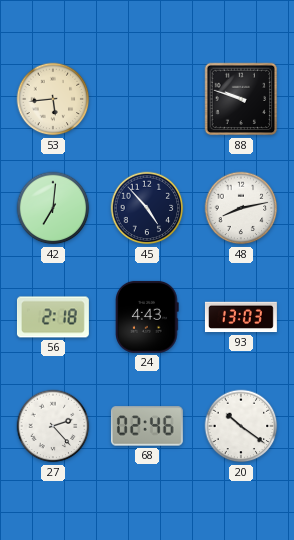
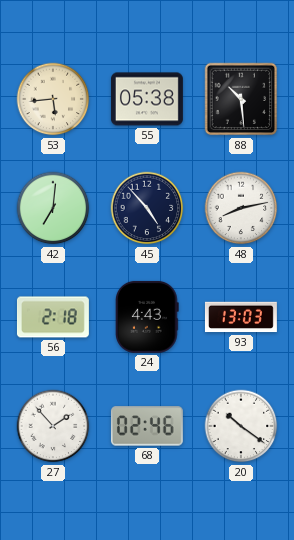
55: none -> 05:38 (147, 99)
88: 9:48 -> 10:29 (241, 99)
27: 2:23 -> 1:53 (53, 426)
